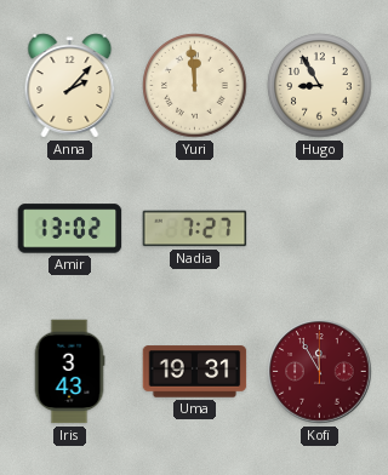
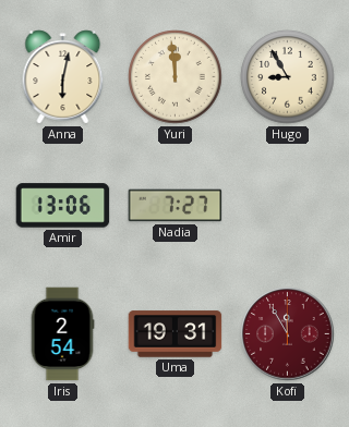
Anna: 2:07 -> 6:02 (63, 77)
Amir: 13:02 -> 13:06 (63, 206)
Iris: 3:43 -> 2:54 (62, 334)
